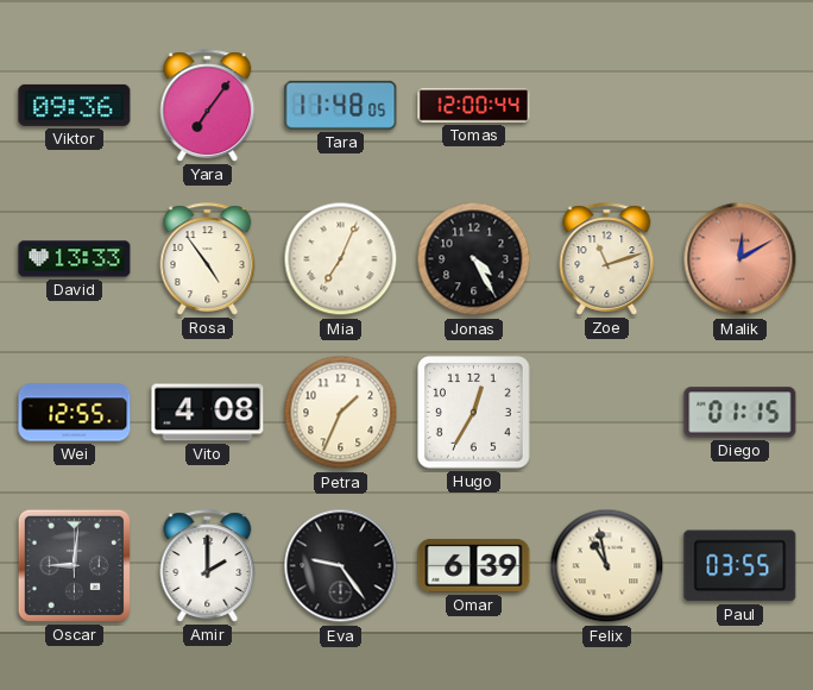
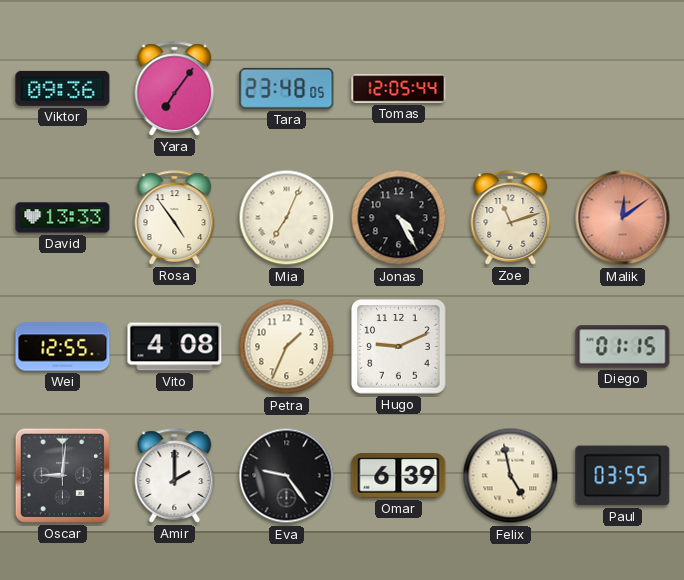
Tara: 11:48 -> 23:48 (287, 88)
Tomas: 12:00 -> 12:05 (399, 89)
Malik: 12:10 -> 12:09 (623, 218)
Hugo: 12:35 -> 9:11 (399, 347)
Felix: 10:58 -> 4:58 (511, 476)
